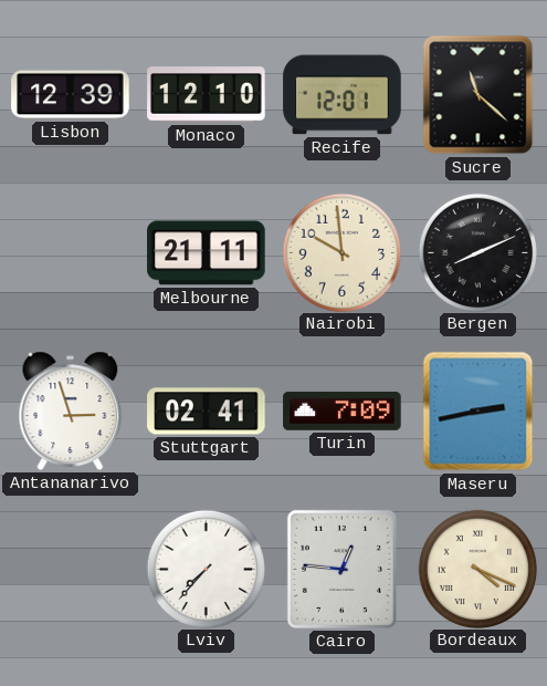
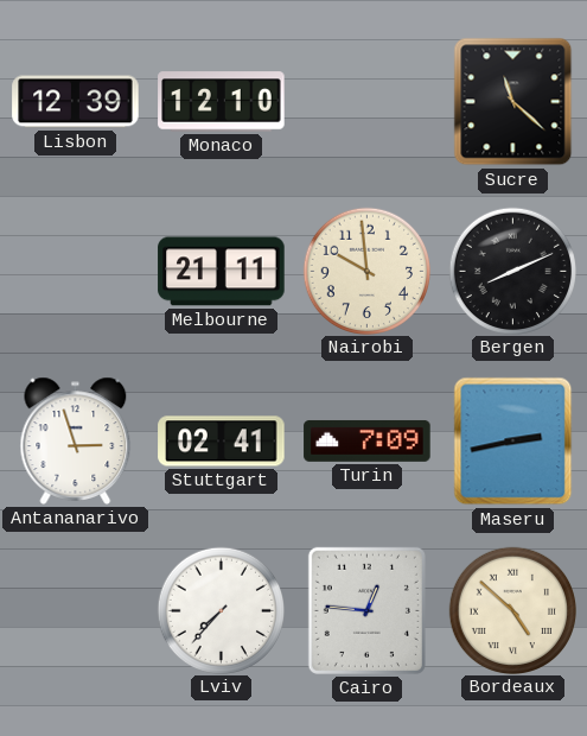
Recife: 12:01 -> none (343, 95)
Bordeaux: 4:19 -> 4:52 (512, 610)
